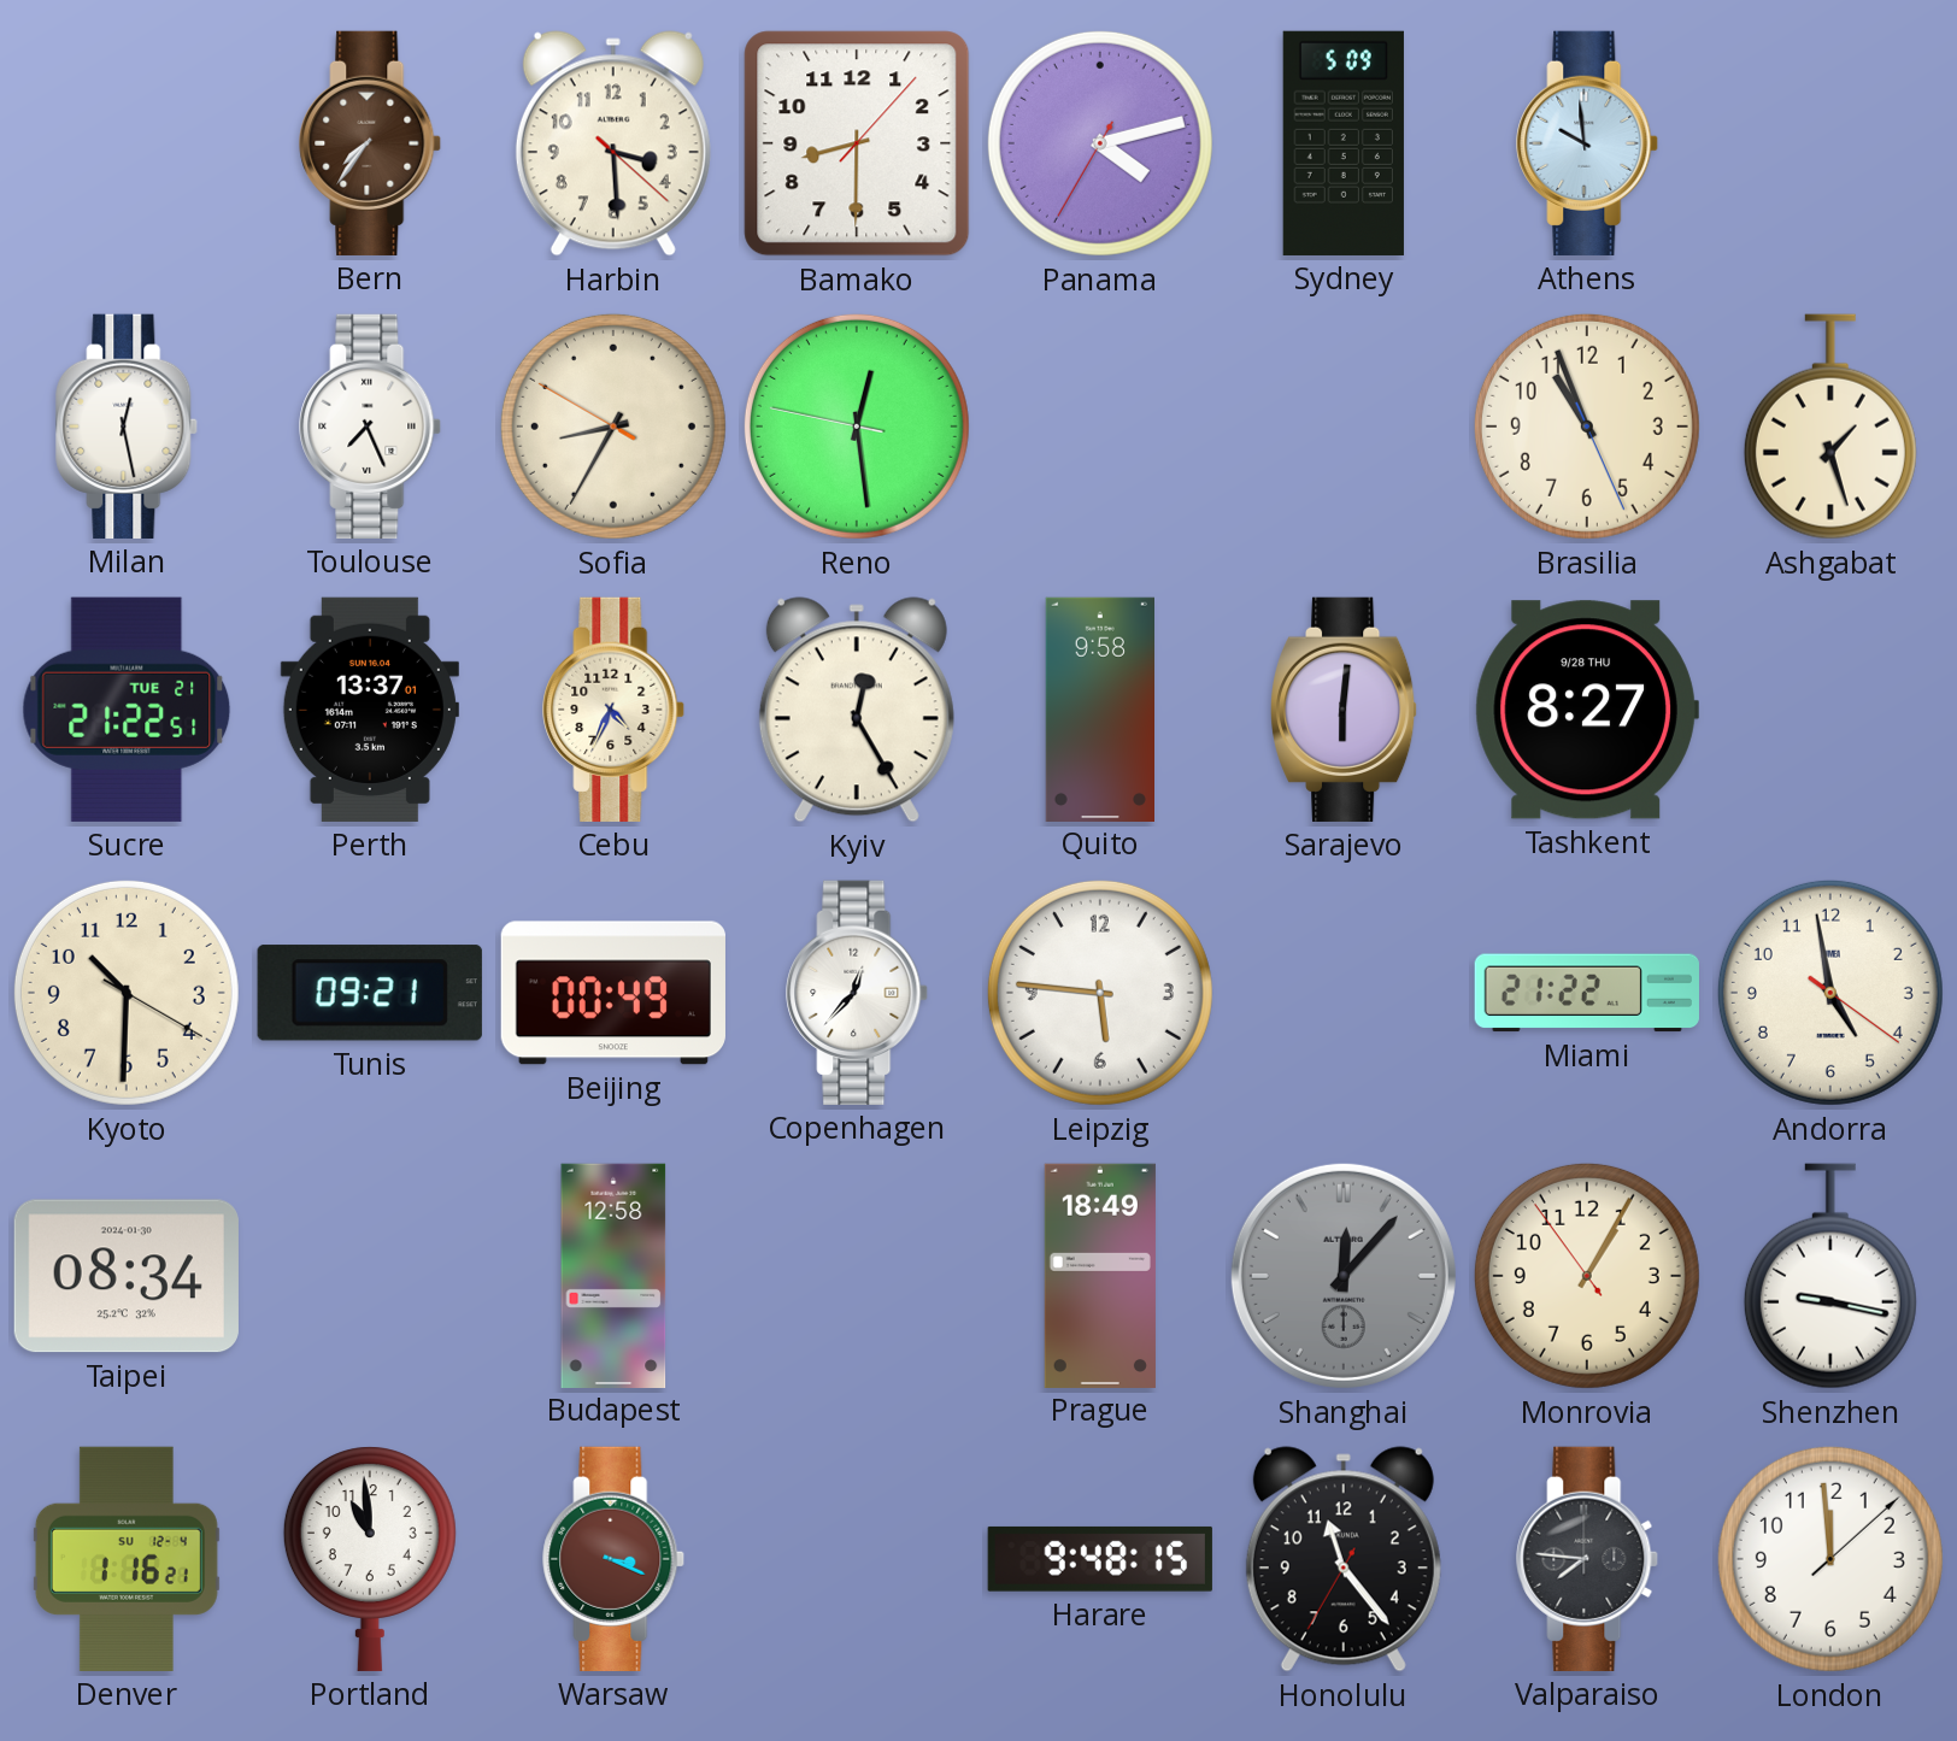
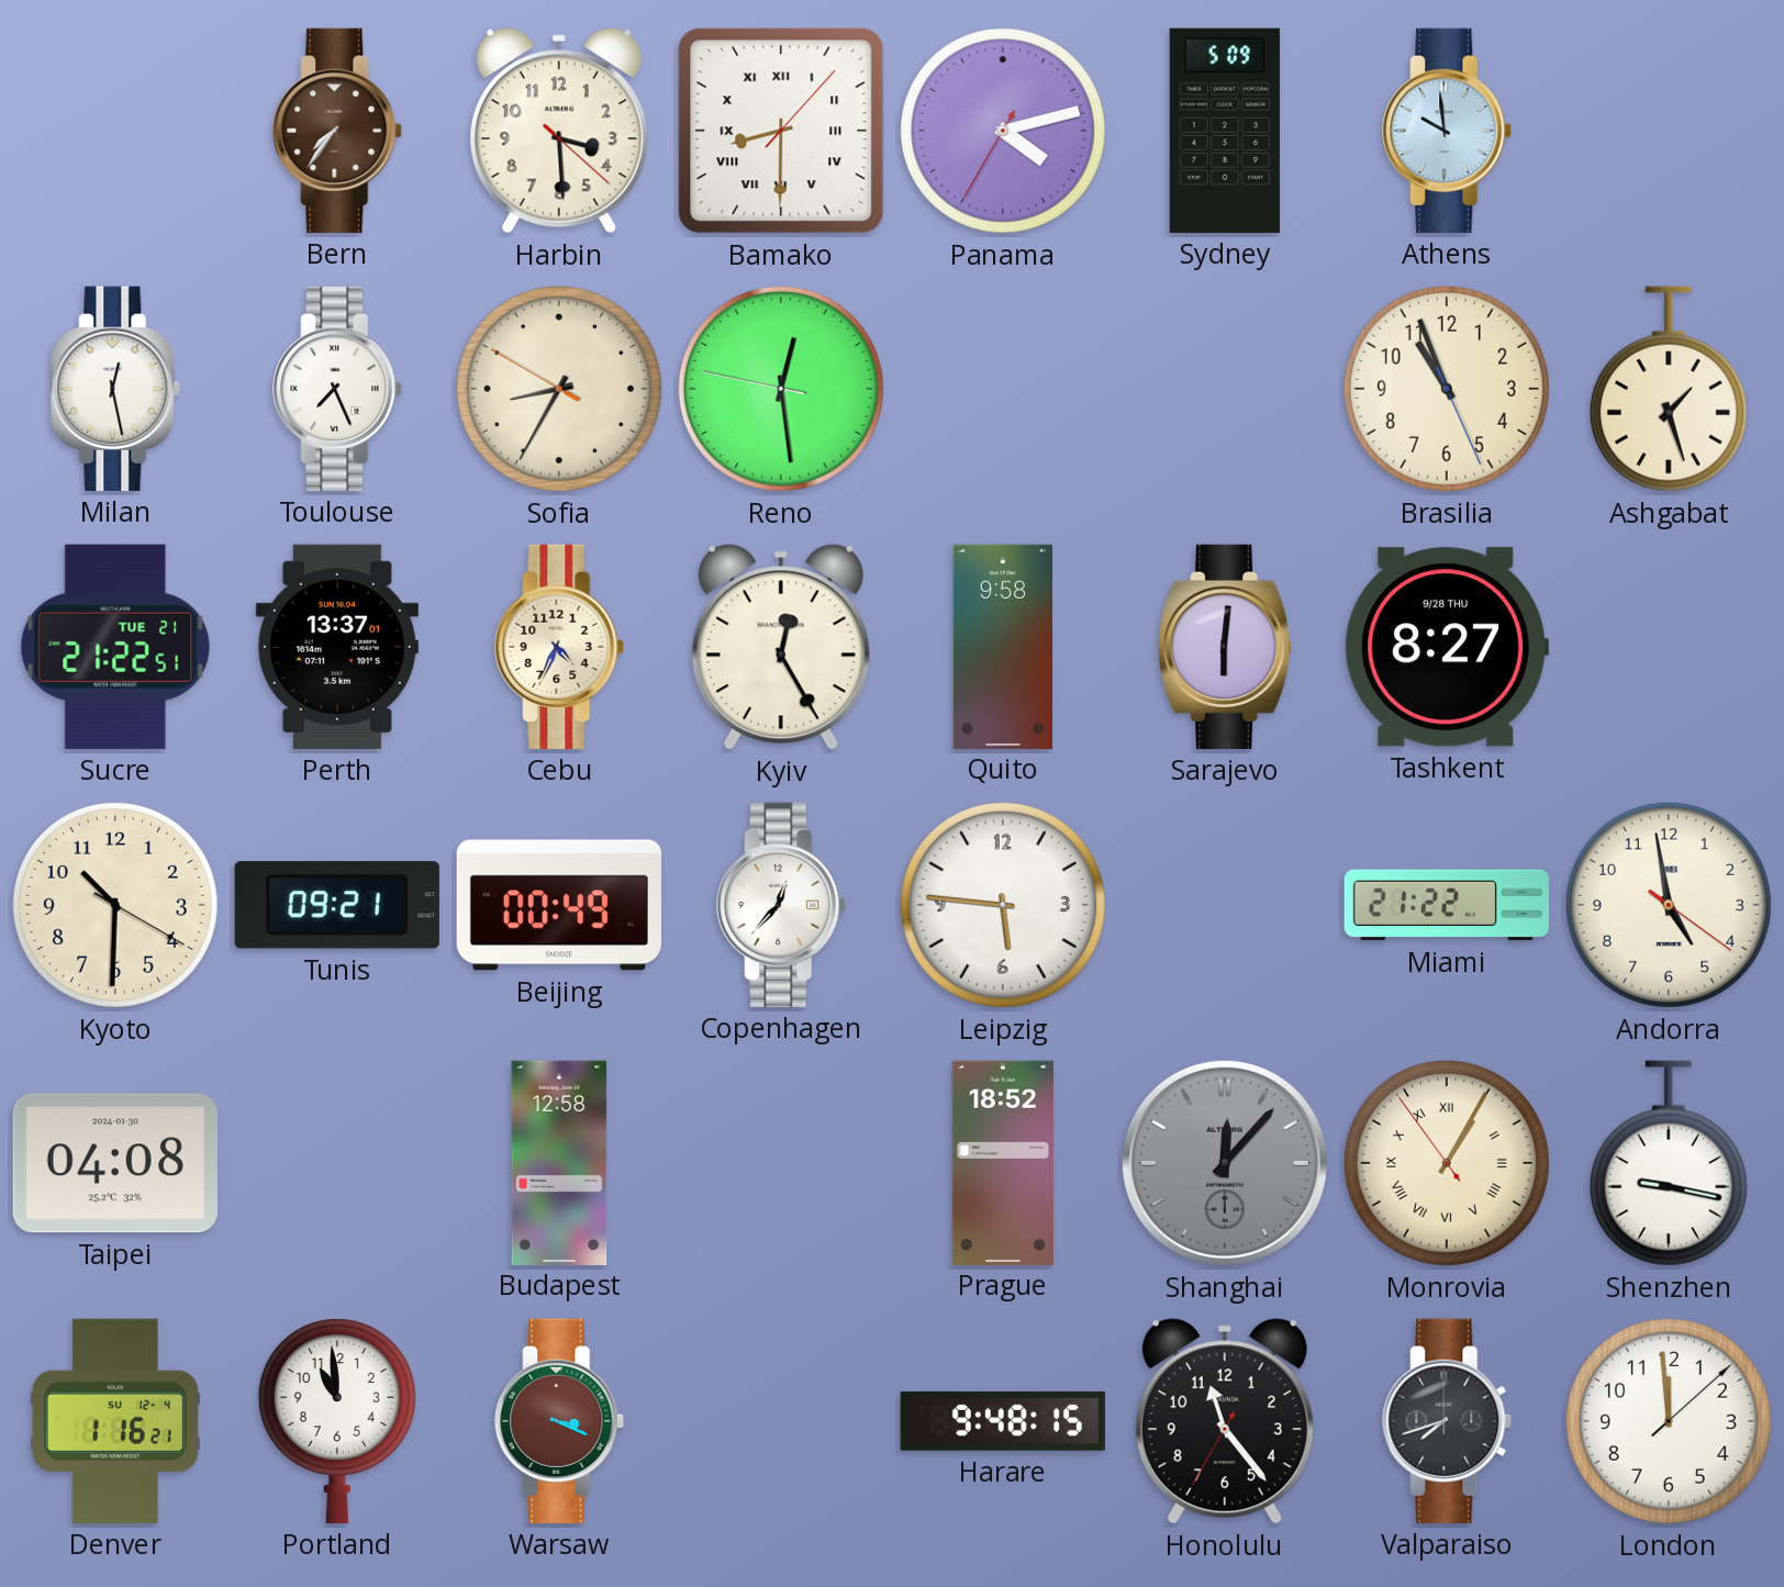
Bamako numerals: Arabic -> Roman (781, 131)
Taipei: 08:34 -> 04:08 (115, 1163)
Prague: 18:49 -> 18:52 (1003, 1162)
Monrovia numerals: Arabic -> Roman (1447, 1163)
Valparaiso: 7:46 -> 7:42 (1448, 1421)
